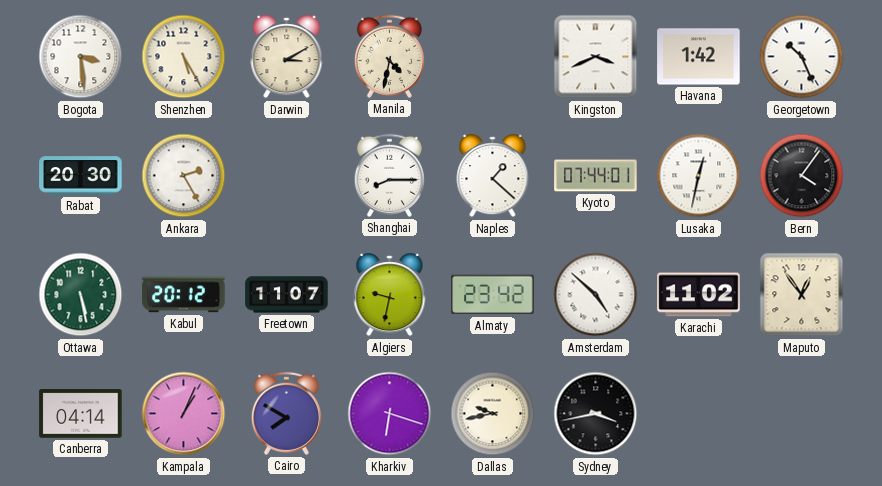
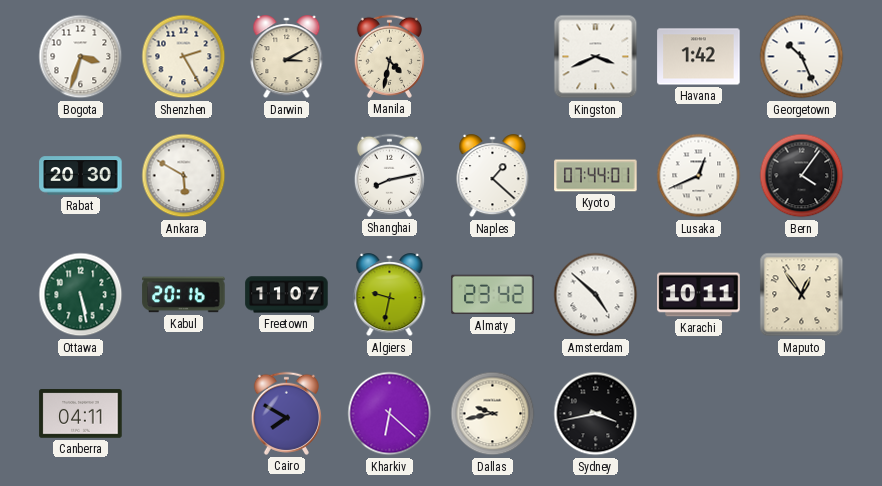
Bogota: 3:29 -> 3:33 (81, 57)
Shenzhen: 5:25 -> 2:25 (184, 57)
Ankara: 2:25 -> 5:50 (184, 176)
Shanghai: 8:15 -> 8:13 (389, 175)
Lusaka: 12:32 -> 12:41 (699, 176)
Kabul: 20:12 -> 20:16 (184, 295)
Karachi: 11:02 -> 10:11 (699, 295)
Canberra: 04:14 -> 04:11 (81, 414)
Kampala: 1:04 -> none (184, 414)
Kharkiv: 6:18 -> 6:22 (390, 414)
